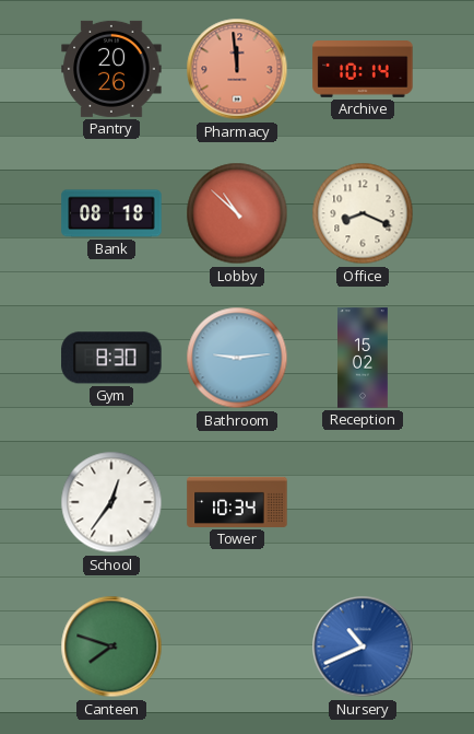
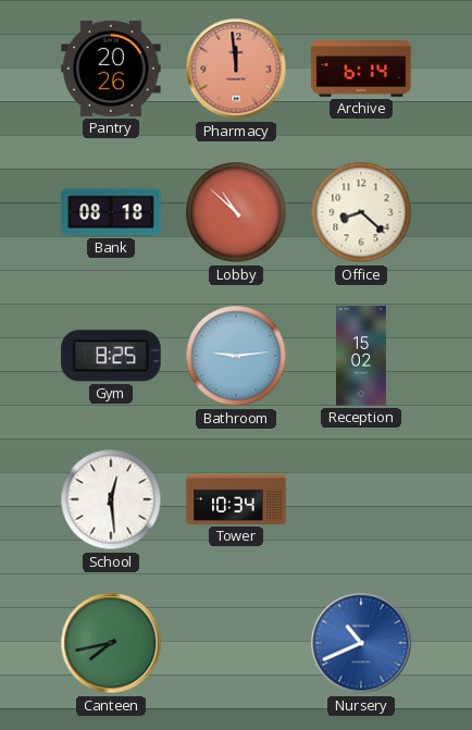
Archive: 10:14 -> 6:14 (361, 70)
Office: 8:19 -> 8:22 (361, 212)
Gym: 8:30 -> 8:25 (111, 356)
School: 12:36 -> 12:29 (111, 499)
Canteen: 7:48 -> 7:43 (111, 643)
